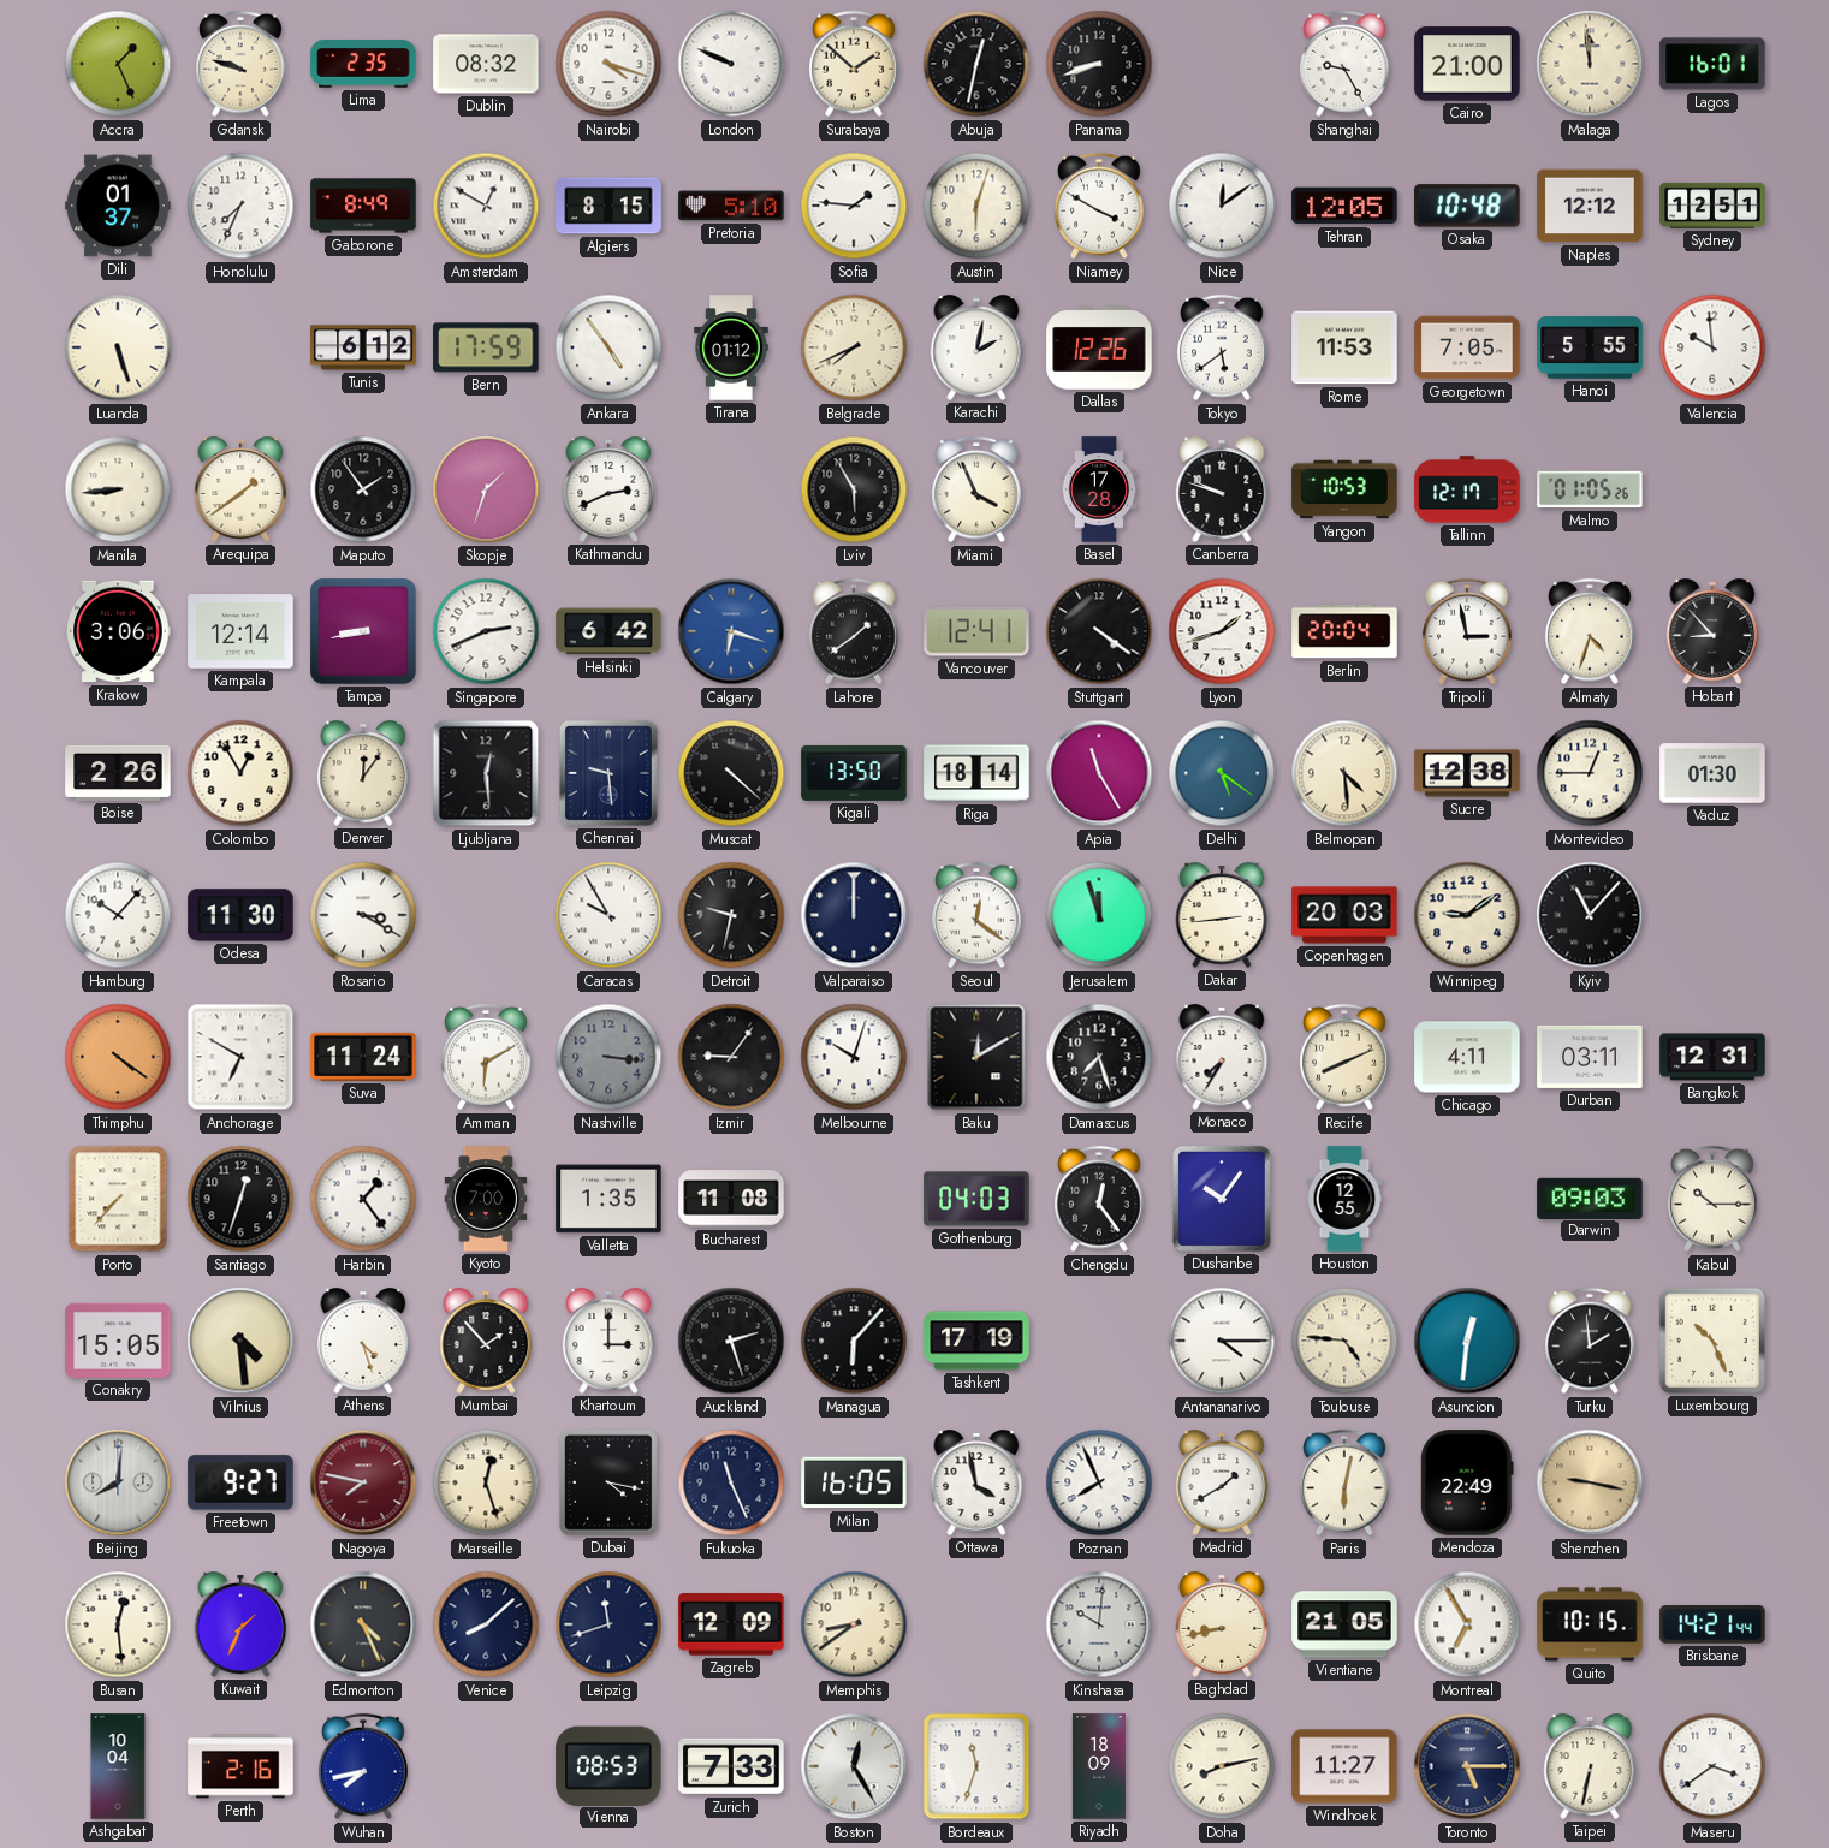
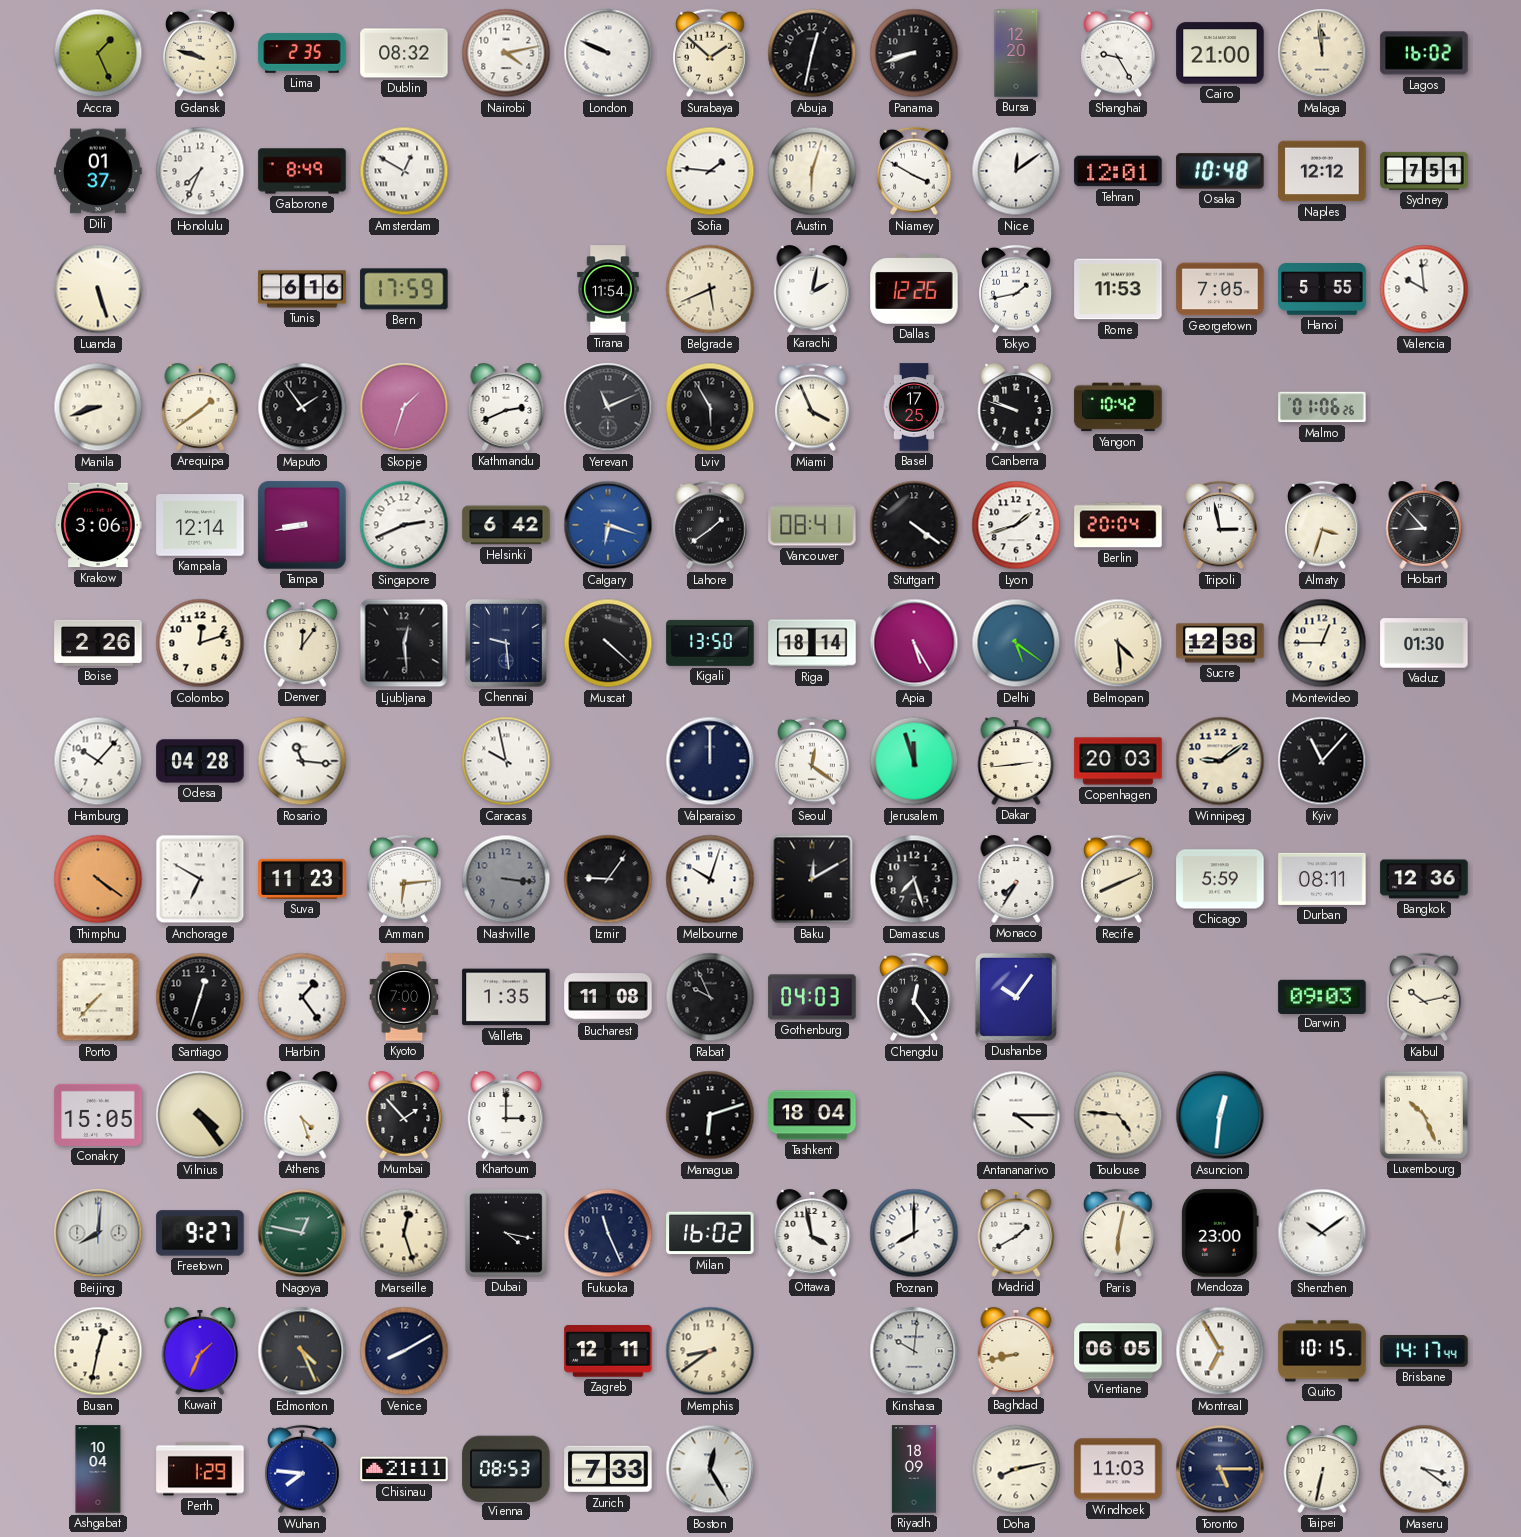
Nairobi: 4:18 -> 4:13 (506, 53)
Bursa: none -> 12:20 (1016, 53)
Lagos: 16:01 -> 16:02 (1424, 53)
Algiers: 8:15 -> none (608, 206)
Pretoria: 5:10 -> none (731, 206)
Tehran: 12:05 -> 12:01 (1118, 171)
Sydney: 12:51 -> 7:51 (1424, 171)
Tunis: 6:12 -> 6:16 (302, 289)
Ankara: 4:54 -> none (608, 347)
Tirana: 01:12 -> 11:54 (608, 289)
Belgrade: 7:41 -> 5:41 (710, 289)
Tokyo: 5:39 -> 1:43 (1016, 289)
Manila: 8:44 -> 8:42 (98, 407)
Yerevan: none -> 11:11 (608, 407)
Basel: 17:28 -> 17:25 (914, 407)
Yangon: 10:53 -> 10:42 (1118, 407)
Tallinn: 12:17 -> none (1467, 489)
Malmo: 01:05 -> 01:06 (1322, 407)
Vancouver: 12:41 -> 08:41 (812, 525)
Almaty: 4:33 -> 3:33 (1322, 525)
Colombo: 12:55 -> 12:12 (200, 643)
Apia: 11:25 -> 5:25 (914, 643)
Odesa: 11:30 -> 04:28 (200, 761)
Rosario: 3:20 -> 11:16 (302, 761)
Caracas: 9:55 -> 9:58 (506, 761)
Detroit: 9:32 -> none (731, 915)
Suva: 11:24 -> 11:23 (302, 879)
Amman: 6:10 -> 6:14 (404, 879)
Chicago: 4:11 -> 5:59 (1220, 879)
Durban: 03:11 -> 08:11 (1322, 879)
Bangkok: 12:31 -> 12:36 (1424, 879)
Rabat: none -> 9:56 (710, 997)
Houston: 12:55 -> none (1344, 1199)
Kabul: 10:15 -> 10:13 (1424, 997)
Vilnius: 4:29 -> 4:24 (200, 1115)
Auckland: 2:27 -> none (731, 1341)
Managua: 6:07 -> 6:12 (710, 1115)
Tashkent: 17:19 -> 18:04 (812, 1115)
Turku: 1:59 -> none (1590, 1341)
Nagoya: 7:47 -> 12:47 (302, 1233)
Nagoya dial: burgundy -> green (302, 1233)
Milan: 16:05 -> 16:02 (710, 1233)
Poznan: 7:56 -> 8:00 (914, 1233)
Mendoza: 22:49 -> 23:00 (1220, 1233)
Shenzhen: 9:17 -> 10:09 (1322, 1233)
Shenzhen dial: champagne -> white (1322, 1233)
Busan: 12:29 -> 12:32 (98, 1351)
Venice: 8:08 -> 8:10 (404, 1351)
Leipzig: 11:42 -> none (608, 1624)
Zagreb: 12:09 -> 12:11 (608, 1351)
Vientiane: 21:05 -> 06:05 (1118, 1351)
Brisbane: 14:21 -> 14:17 (1424, 1352)
Perth: 2:16 -> 1:29 (200, 1469)
Wuhan: 7:43 -> 7:46 (302, 1469)
Chisinau: none -> 21:11 (404, 1469)
Bordeaux: 11:33 -> none (976, 1766)
Windhoek: 11:27 -> 11:03 (1118, 1469)
Maseru: 3:39 -> 3:21 (1424, 1469)
